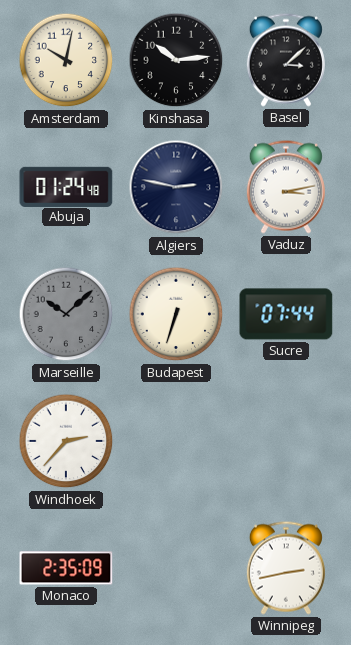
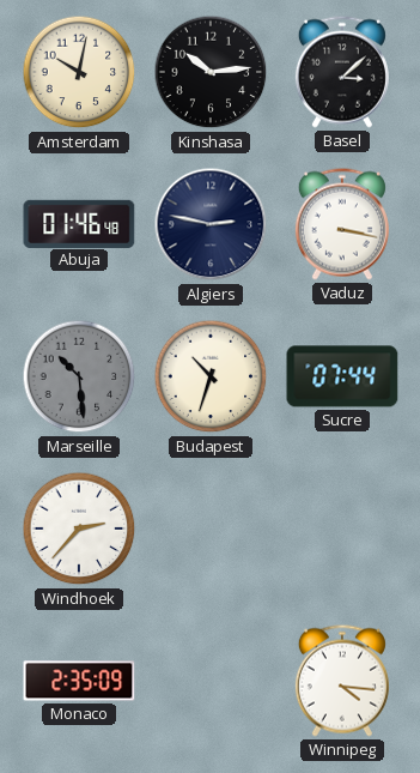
Abuja: 01:24 -> 01:46 (79, 223)
Vaduz: 3:13 -> 3:17 (342, 224)
Marseille: 10:08 -> 10:29 (79, 376)
Budapest: 6:33 -> 10:33 (211, 376)
Winnipeg: 2:43 -> 4:16 (342, 681)
